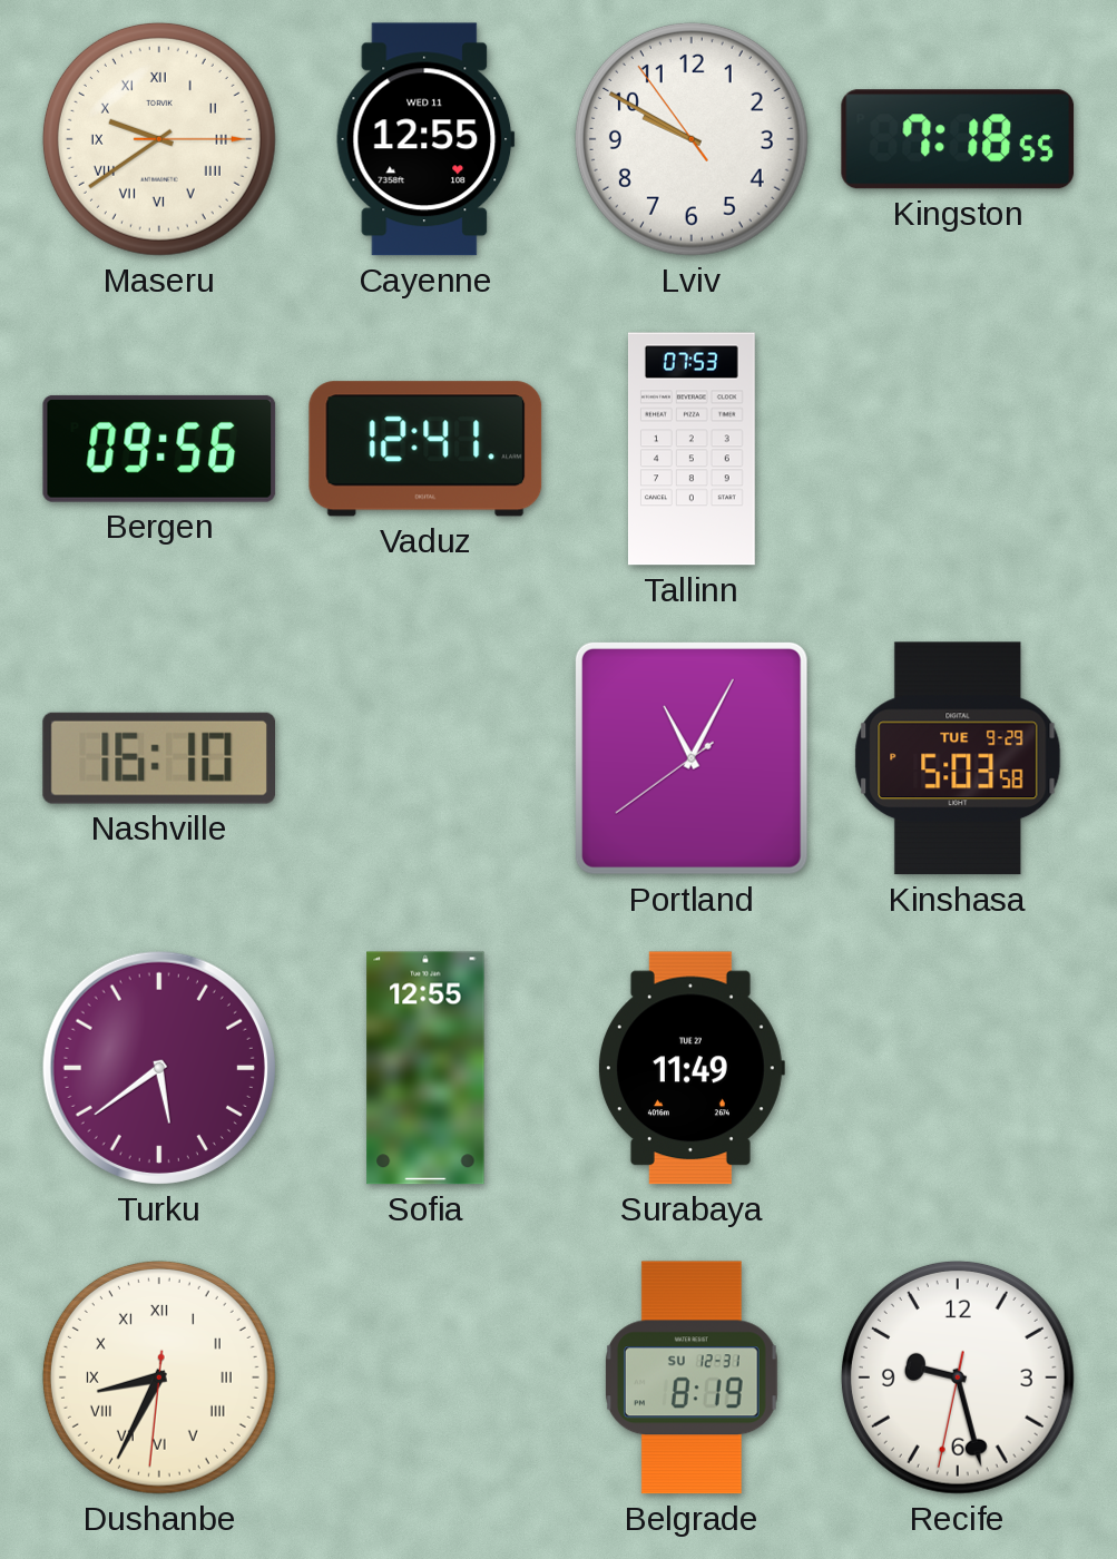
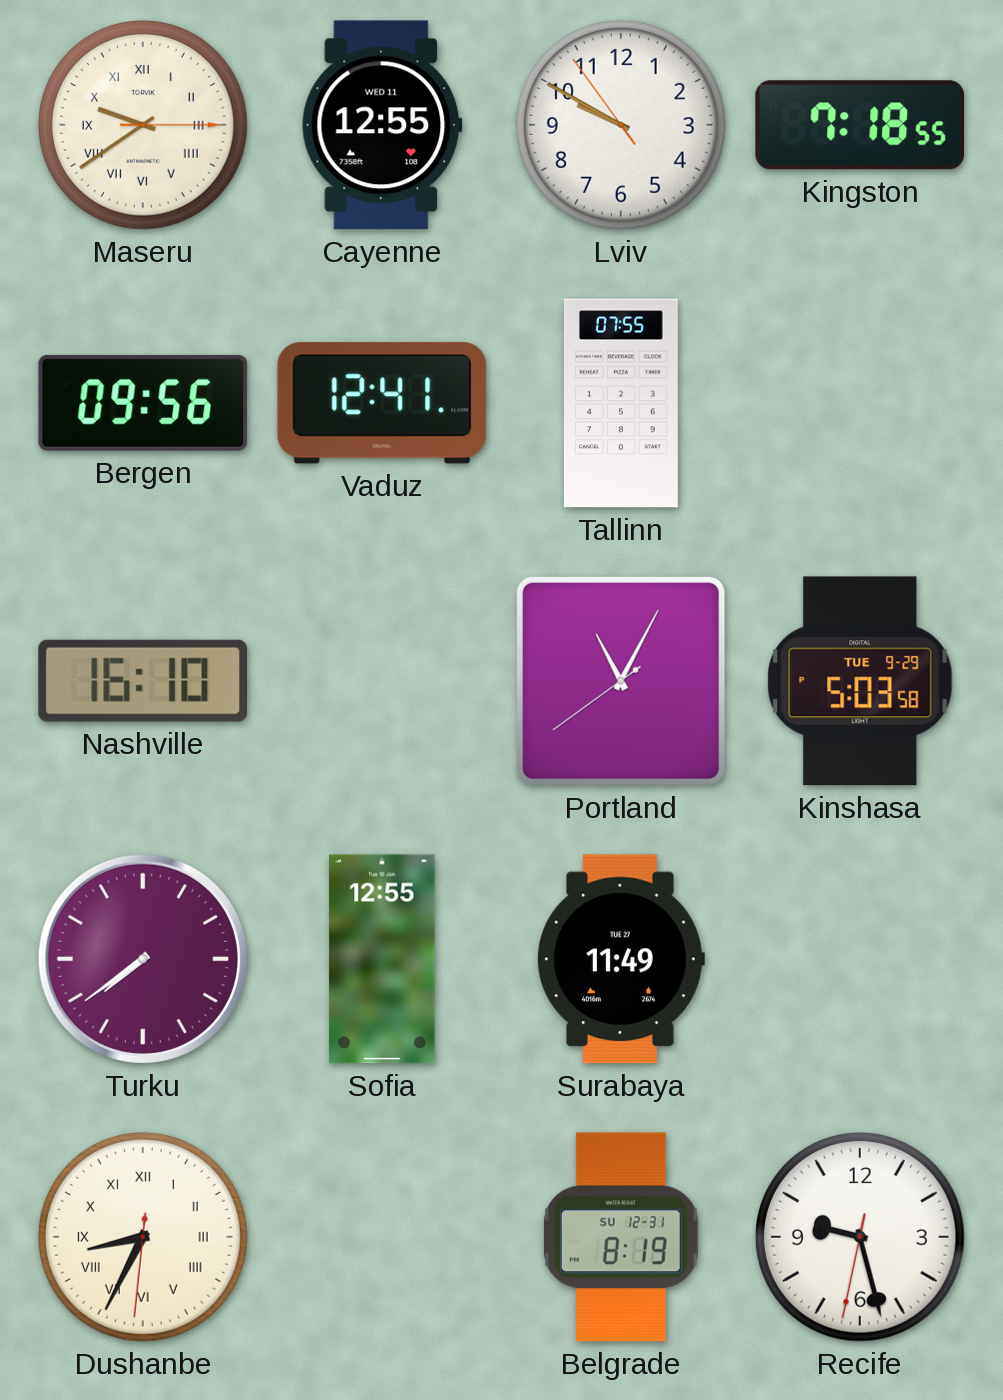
Tallinn: 07:53 -> 07:55 (621, 403)
Turku: 5:39 -> 7:39 (143, 959)
